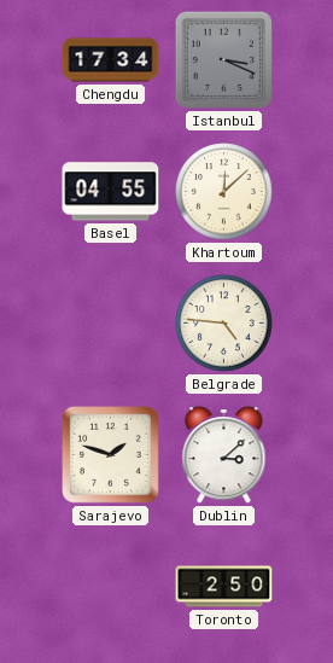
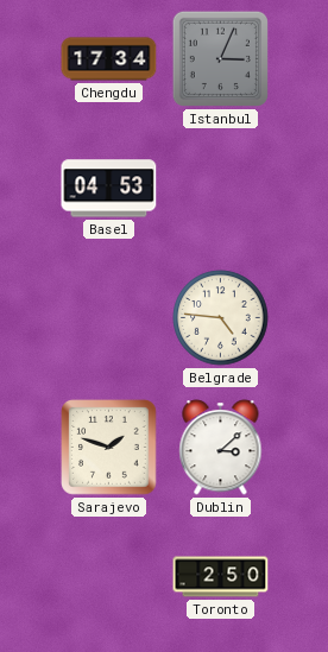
Istanbul: 3:19 -> 3:04 (220, 58)
Basel: 04:55 -> 04:53 (109, 189)
Khartoum: 12:08 -> none (224, 192)
